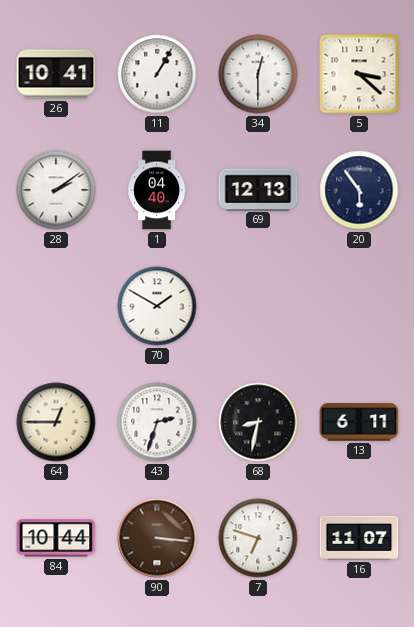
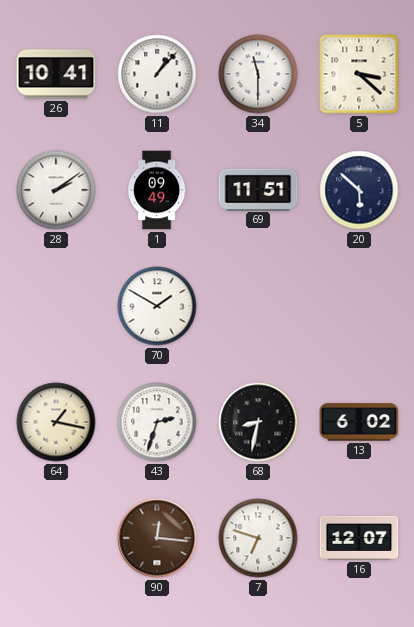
11: 1:05 -> 1:07 (157, 74)
34: 12:30 -> 11:30 (258, 74)
1: 04:40 -> 09:49 (158, 190)
69: 12:13 -> 11:51 (258, 189)
20: 5:54 -> 5:52 (359, 190)
64: 12:45 -> 1:17 (56, 422)
13: 6:11 -> 6:02 (359, 422)
84: 10:44 -> none (56, 538)
90: 3:16 -> 12:16 (157, 538)
16: 11:07 -> 12:07 (359, 538)
